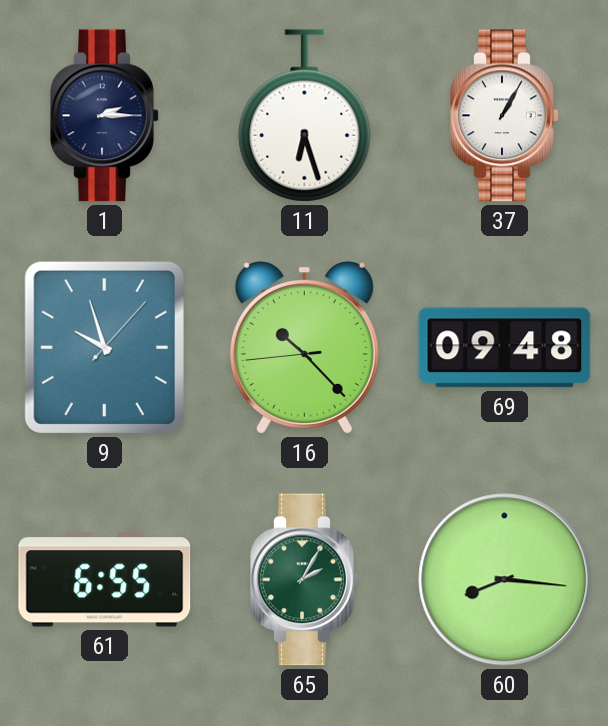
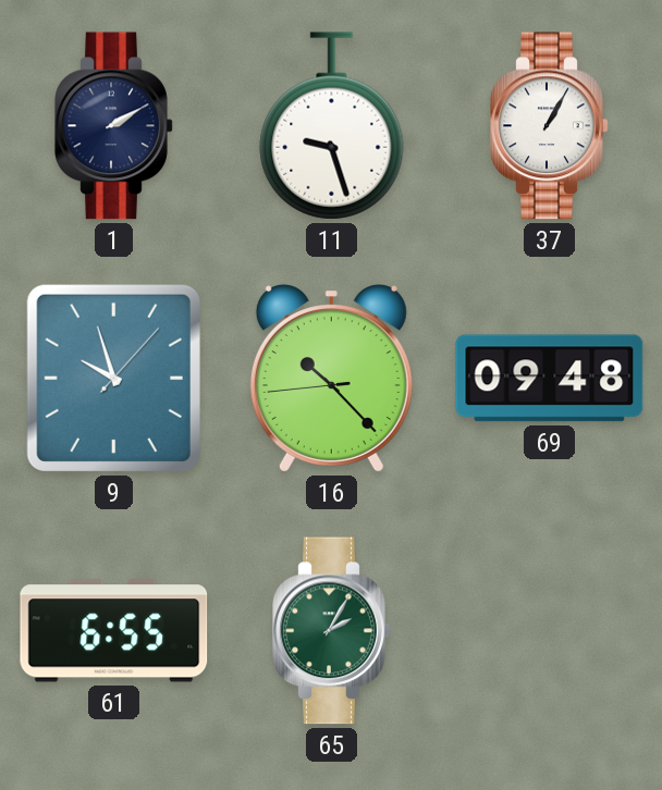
1: 2:15 -> 2:10 (114, 126)
11: 6:27 -> 9:27 (332, 126)
60: 8:16 -> none (505, 580)
